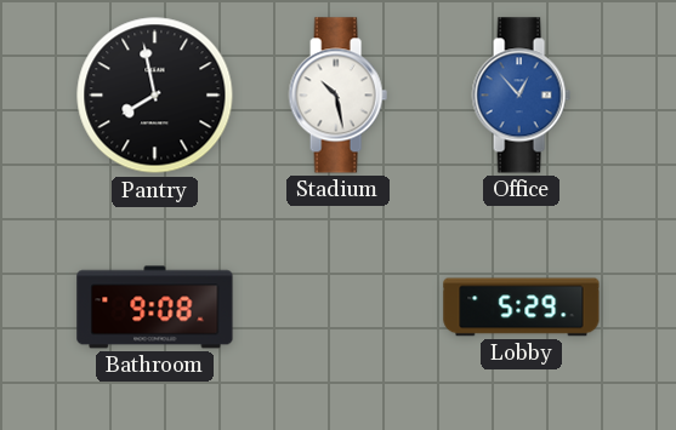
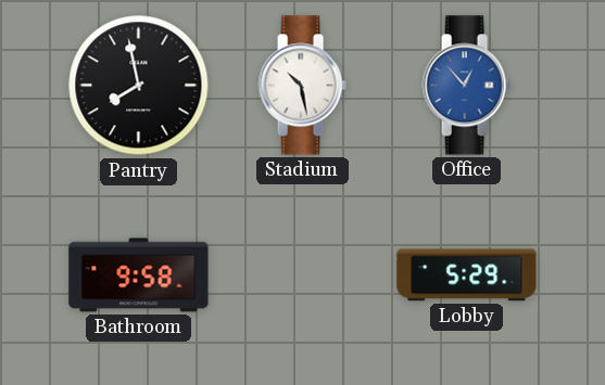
Bathroom: 9:08 -> 9:58 (139, 275)
